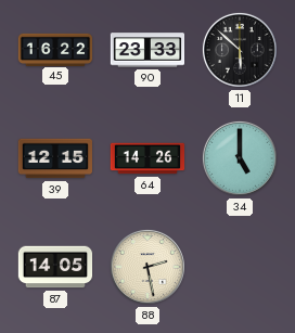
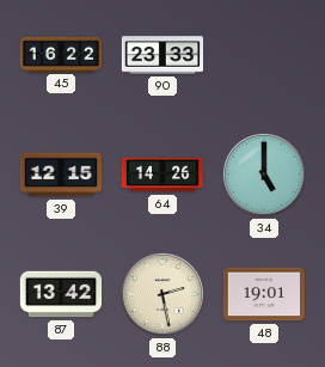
11: 5:52 -> none (240, 50)
87: 14:05 -> 13:42 (61, 294)
48: none -> 19:01 (264, 294)
